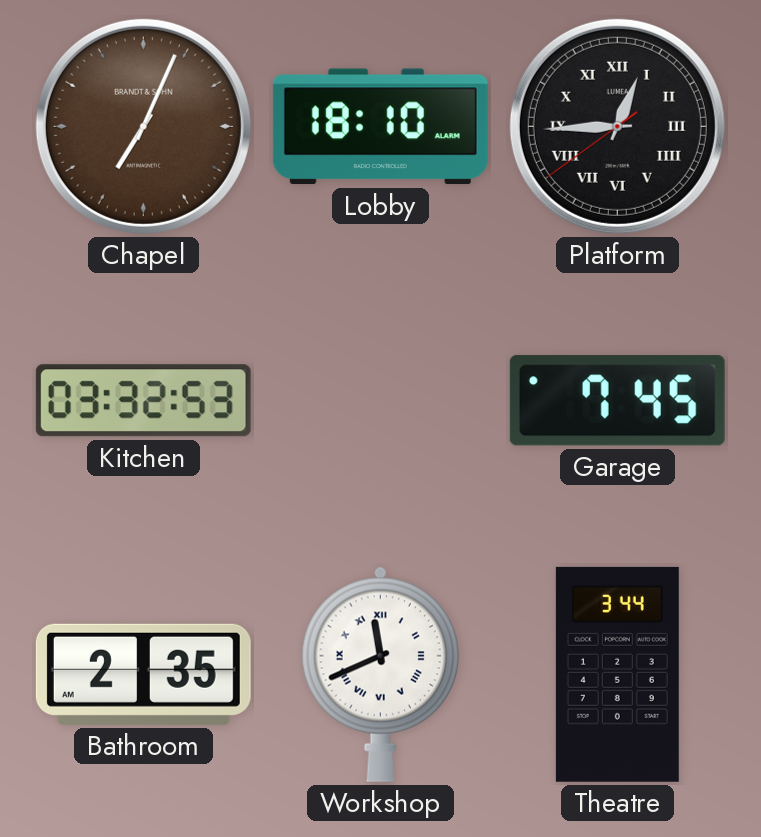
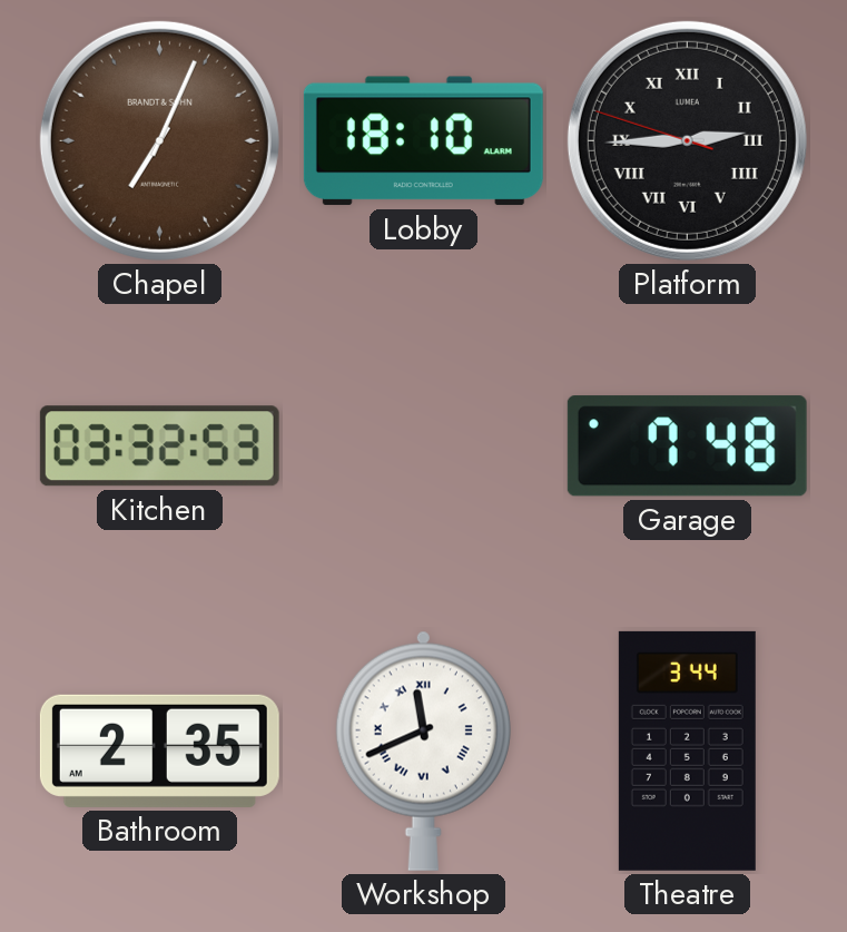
Platform: 12:44 -> 2:44 (687, 140)
Garage: 7:45 -> 7:48 (687, 447)
